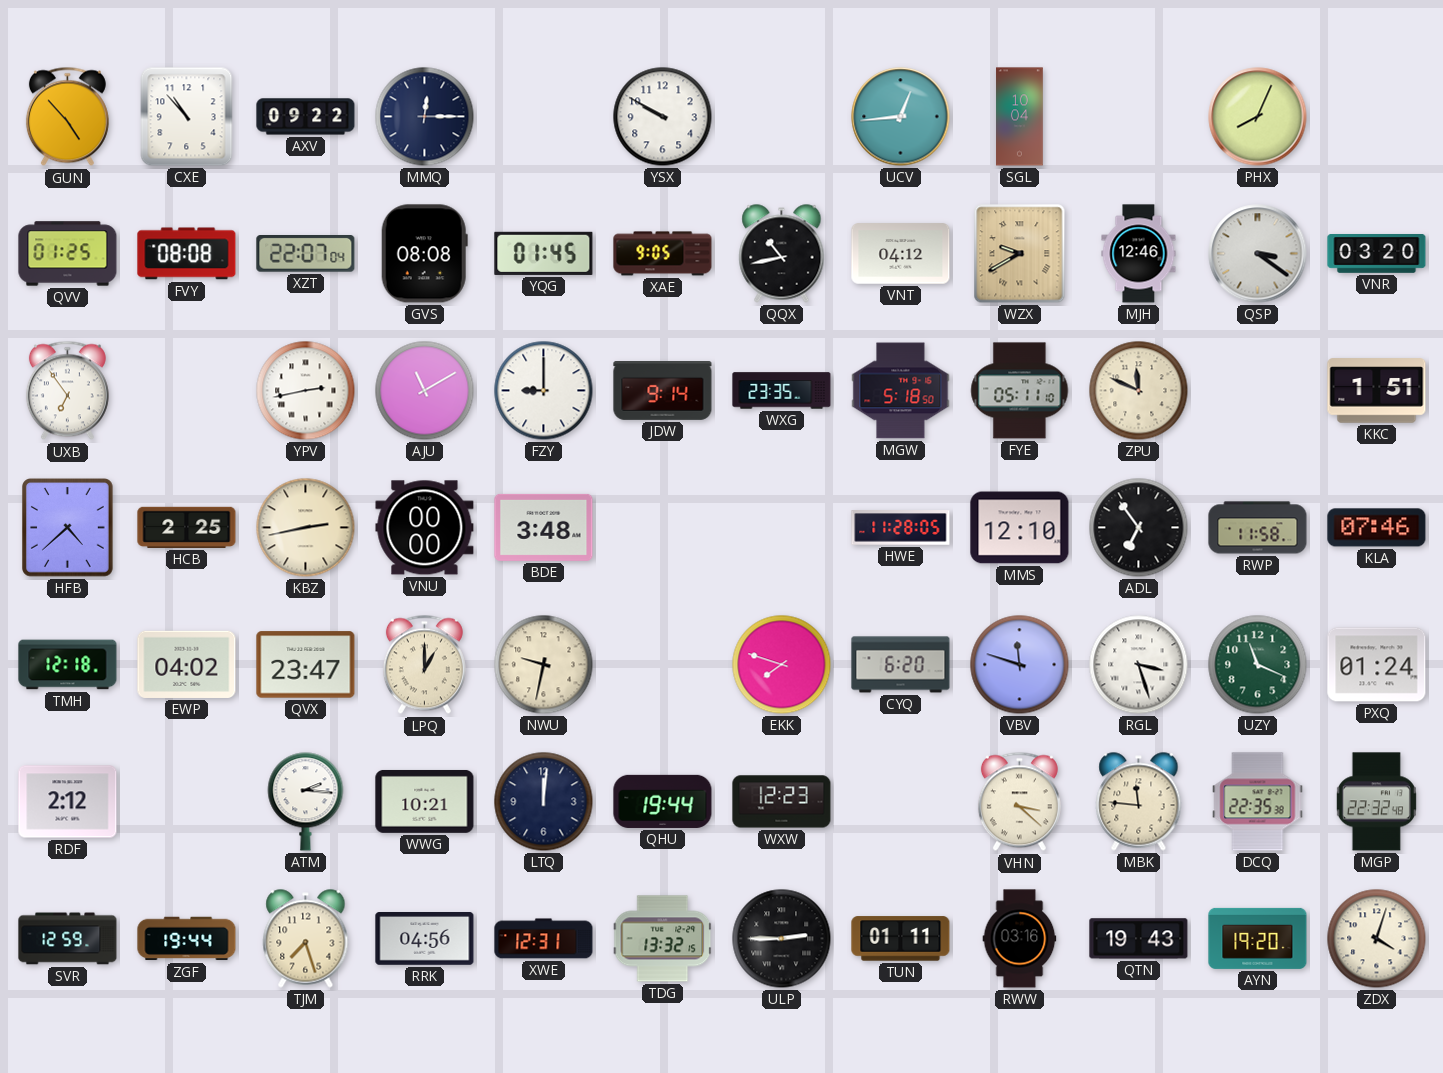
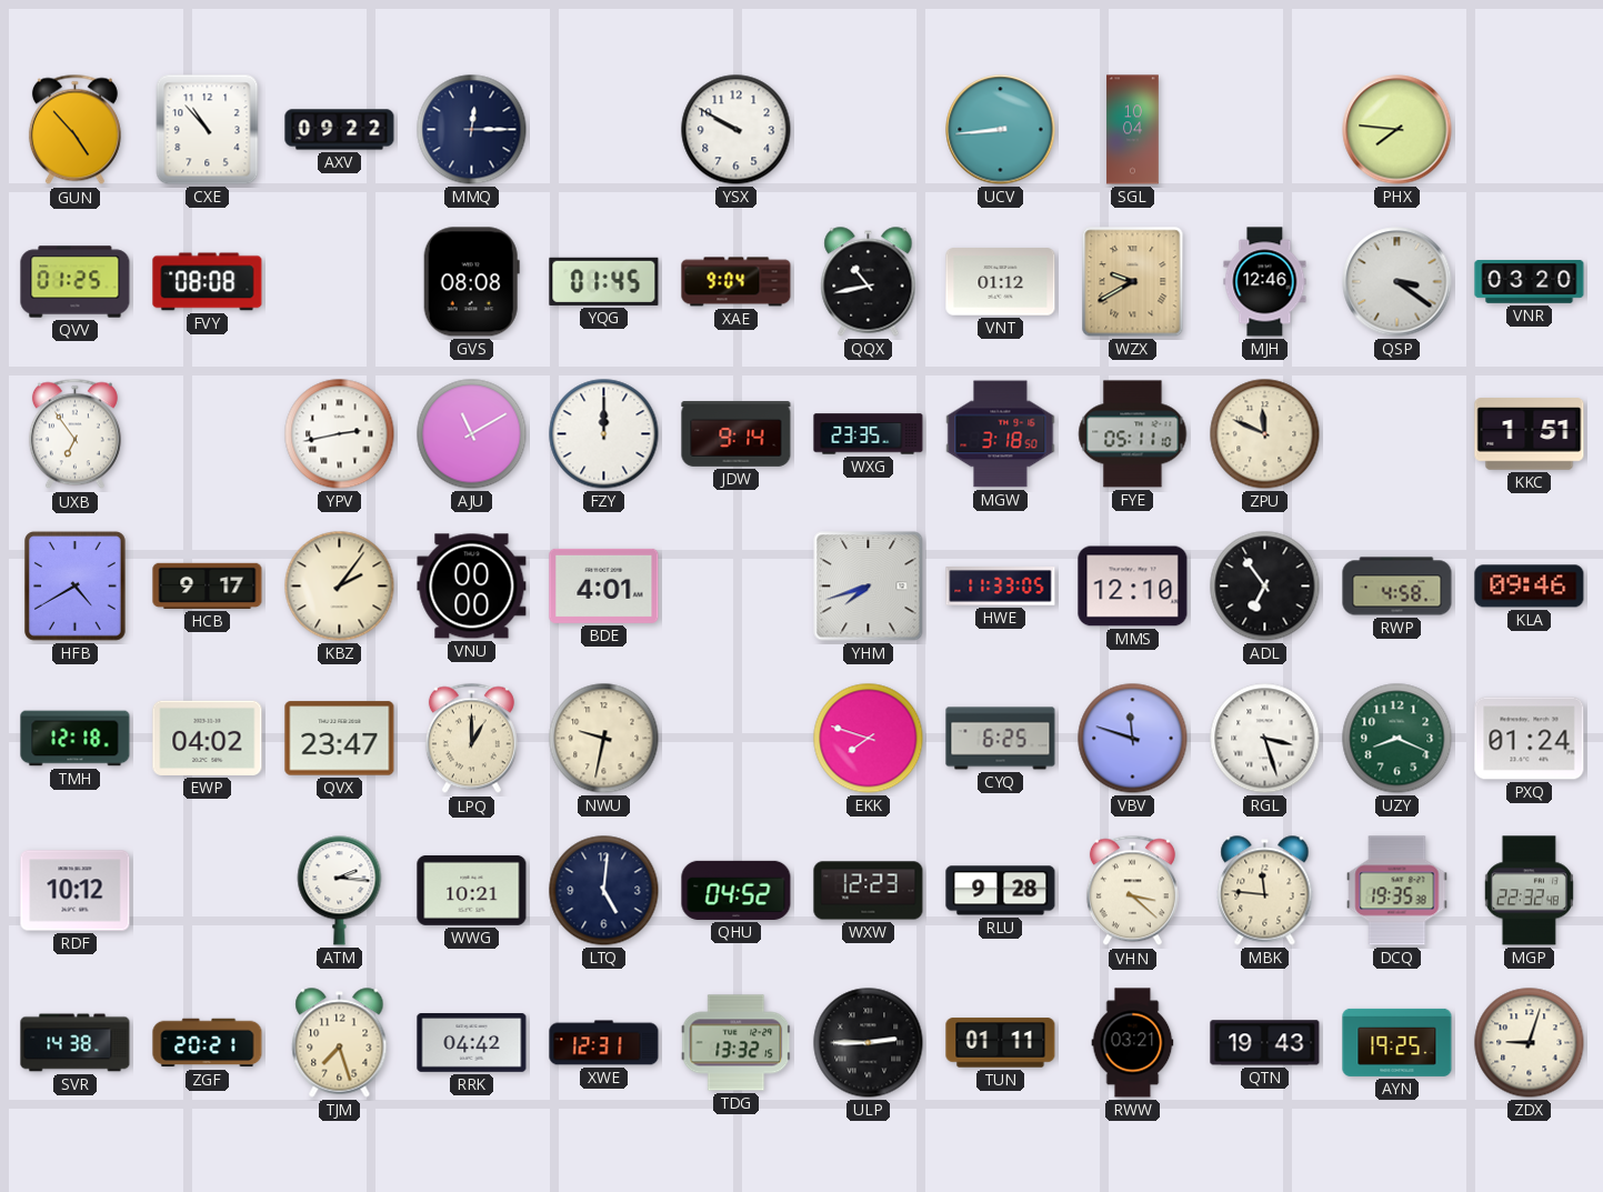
UCV: 12:44 -> 8:44 (1001, 130)
PHX: 8:04 -> 7:46 (1397, 130)
XZT: 22:07 -> none (306, 254)
XAE: 9:05 -> 9:04 (737, 282)
VNT: 04:12 -> 01:12 (1001, 282)
FZY: 9:00 -> 12:00 (604, 434)
MGW: 5:18 -> 3:18 (1001, 434)
HFB: 4:38 -> 4:40 (76, 587)
HCB: 2:25 -> 9:17 (208, 585)
KBZ: 2:43 -> 2:06 (340, 587)
BDE: 3:48 -> 4:01 (604, 585)
YHM: none -> 7:42 (869, 587)
HWE: 11:28 -> 11:33 (1001, 587)
RWP: 11:58 -> 4:58 (1397, 587)
KLA: 07:46 -> 09:46 (1530, 587)
CYQ: 6:20 -> 6:25 (1001, 739)
UZY: 11:19 -> 8:19 (1397, 739)
RDF: 2:12 -> 10:12 (76, 891)
LTQ: 12:01 -> 5:01 (604, 891)
QHU: 19:44 -> 04:52 (737, 890)
RLU: none -> 9:28 (1001, 891)
DCQ: 22:35 -> 19:35 (1397, 891)
SVR: 12:59 -> 14:38 (76, 1043)
ZGF: 19:44 -> 20:21 (208, 1043)
RRK: 04:56 -> 04:42 (472, 1043)
RWW: 03:16 -> 03:21 (1133, 1043)
AYN: 19:20 -> 19:25 (1397, 1042)
ZDX: 4:03 -> 9:03 (1530, 1043)
